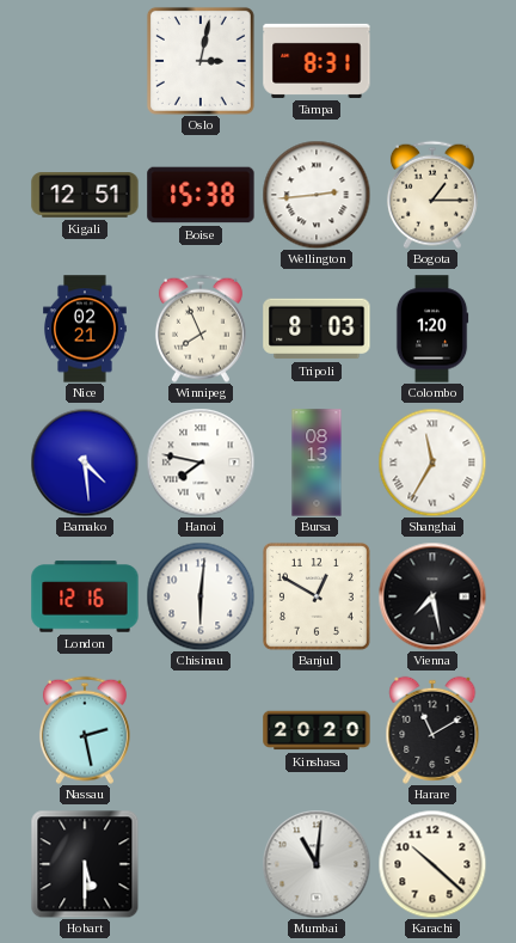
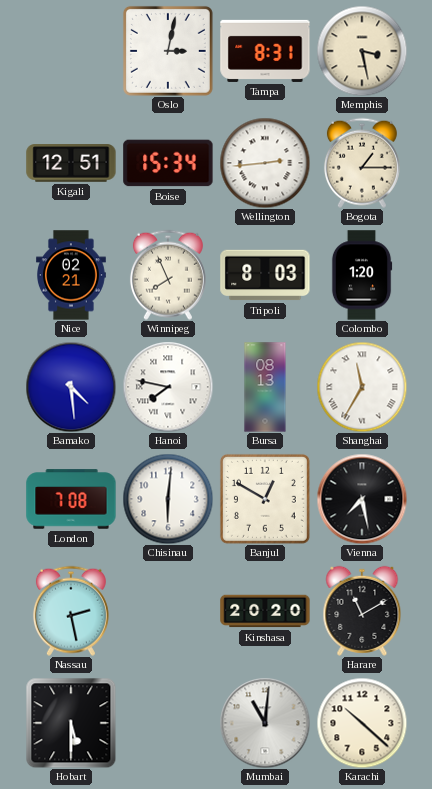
Memphis: none -> 3:28 (362, 51)
Boise: 15:38 -> 15:34 (168, 163)
London: 12:16 -> 7:08 (71, 499)
